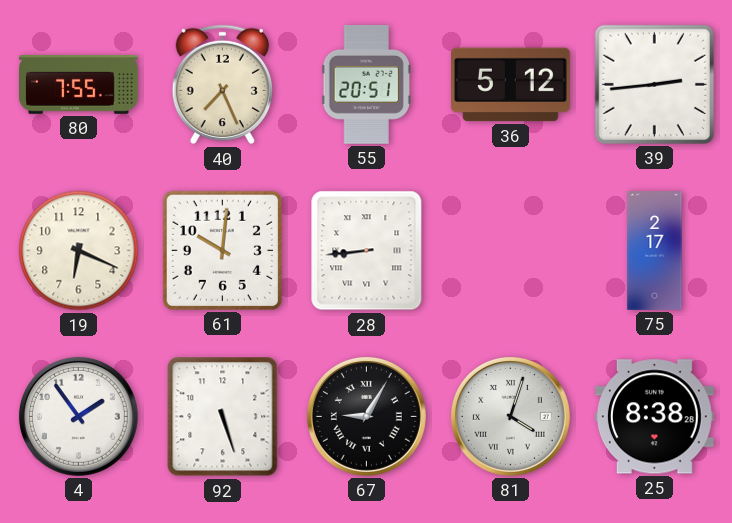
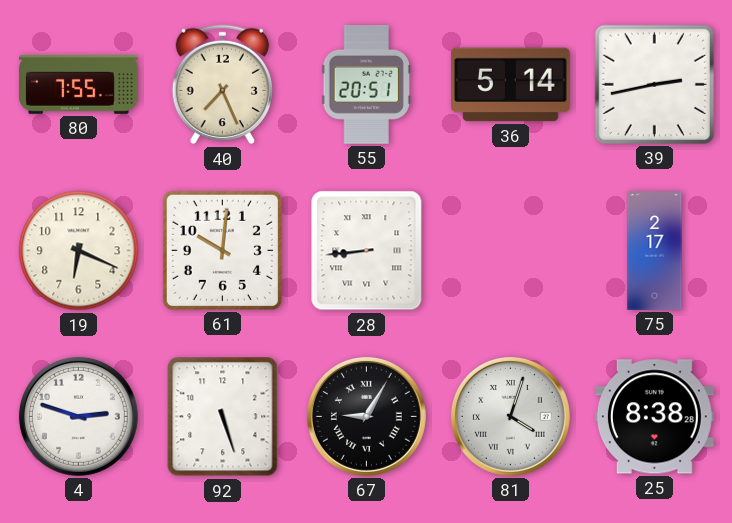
36: 5:12 -> 5:14 (510, 85)
39: 2:44 -> 2:43 (654, 84)
4: 1:54 -> 2:48 (78, 416)
